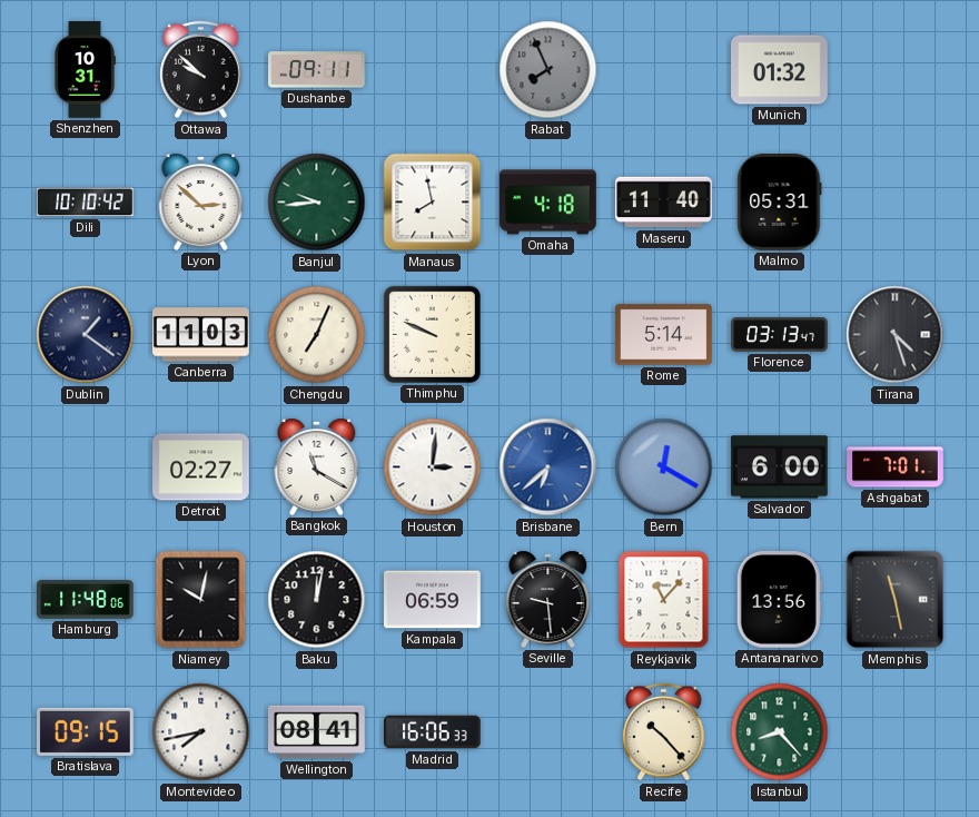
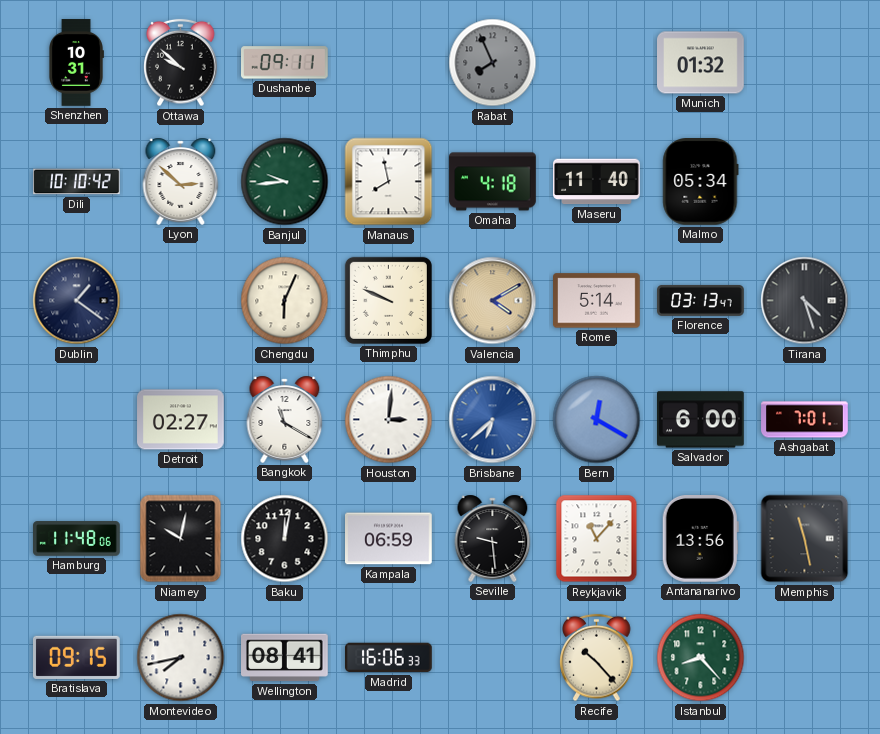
Malmo: 05:31 -> 05:34 (701, 182)
Canberra: 11:03 -> none (201, 335)
Chengdu: 7:04 -> 6:04 (285, 301)
Valencia: none -> 4:10 (493, 301)
